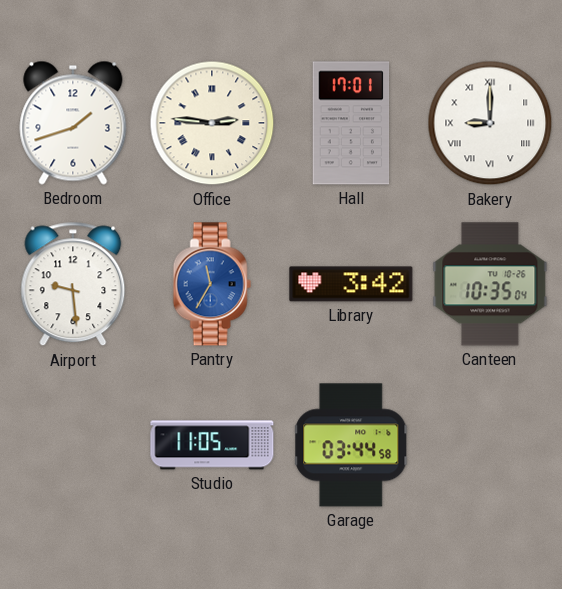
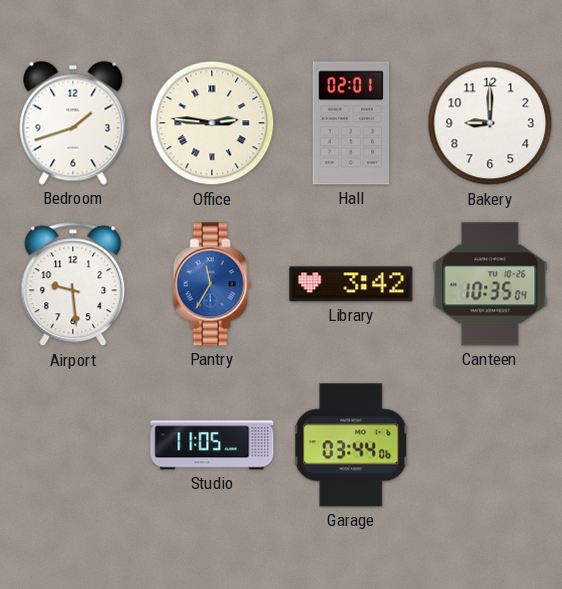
Hall: 17:01 -> 02:01 (351, 123)
Bakery numerals: Roman -> Arabic (490, 123)
Garage: 03:44:58 -> 03:44:06 (352, 445)
